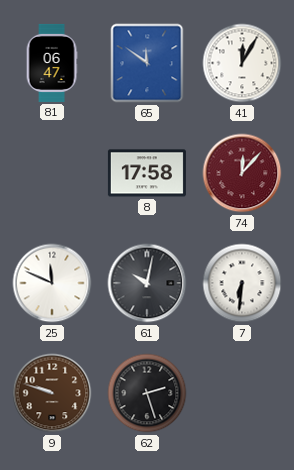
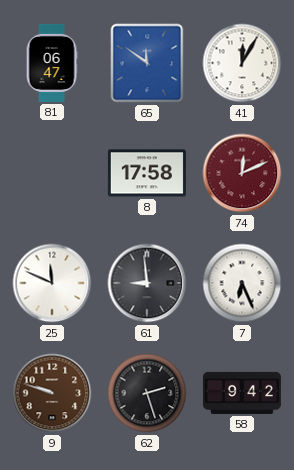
74: 12:07 -> 12:11 (242, 173)
61: 10:02 -> 8:59 (147, 283)
7: 6:31 -> 6:26 (242, 283)
58: none -> 9:42 (242, 393)
